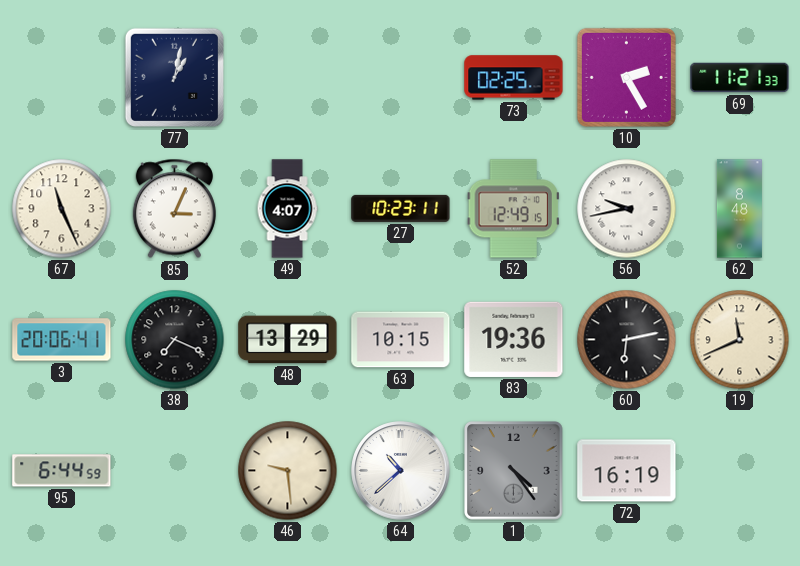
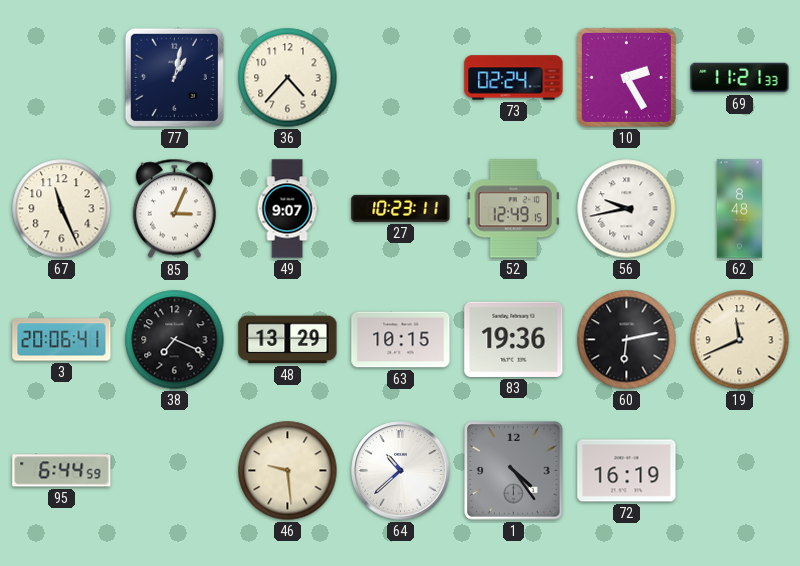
36: none -> 4:37 (288, 78)
73: 02:25 -> 02:24 (514, 78)
49: 4:07 -> 9:07 (287, 209)
